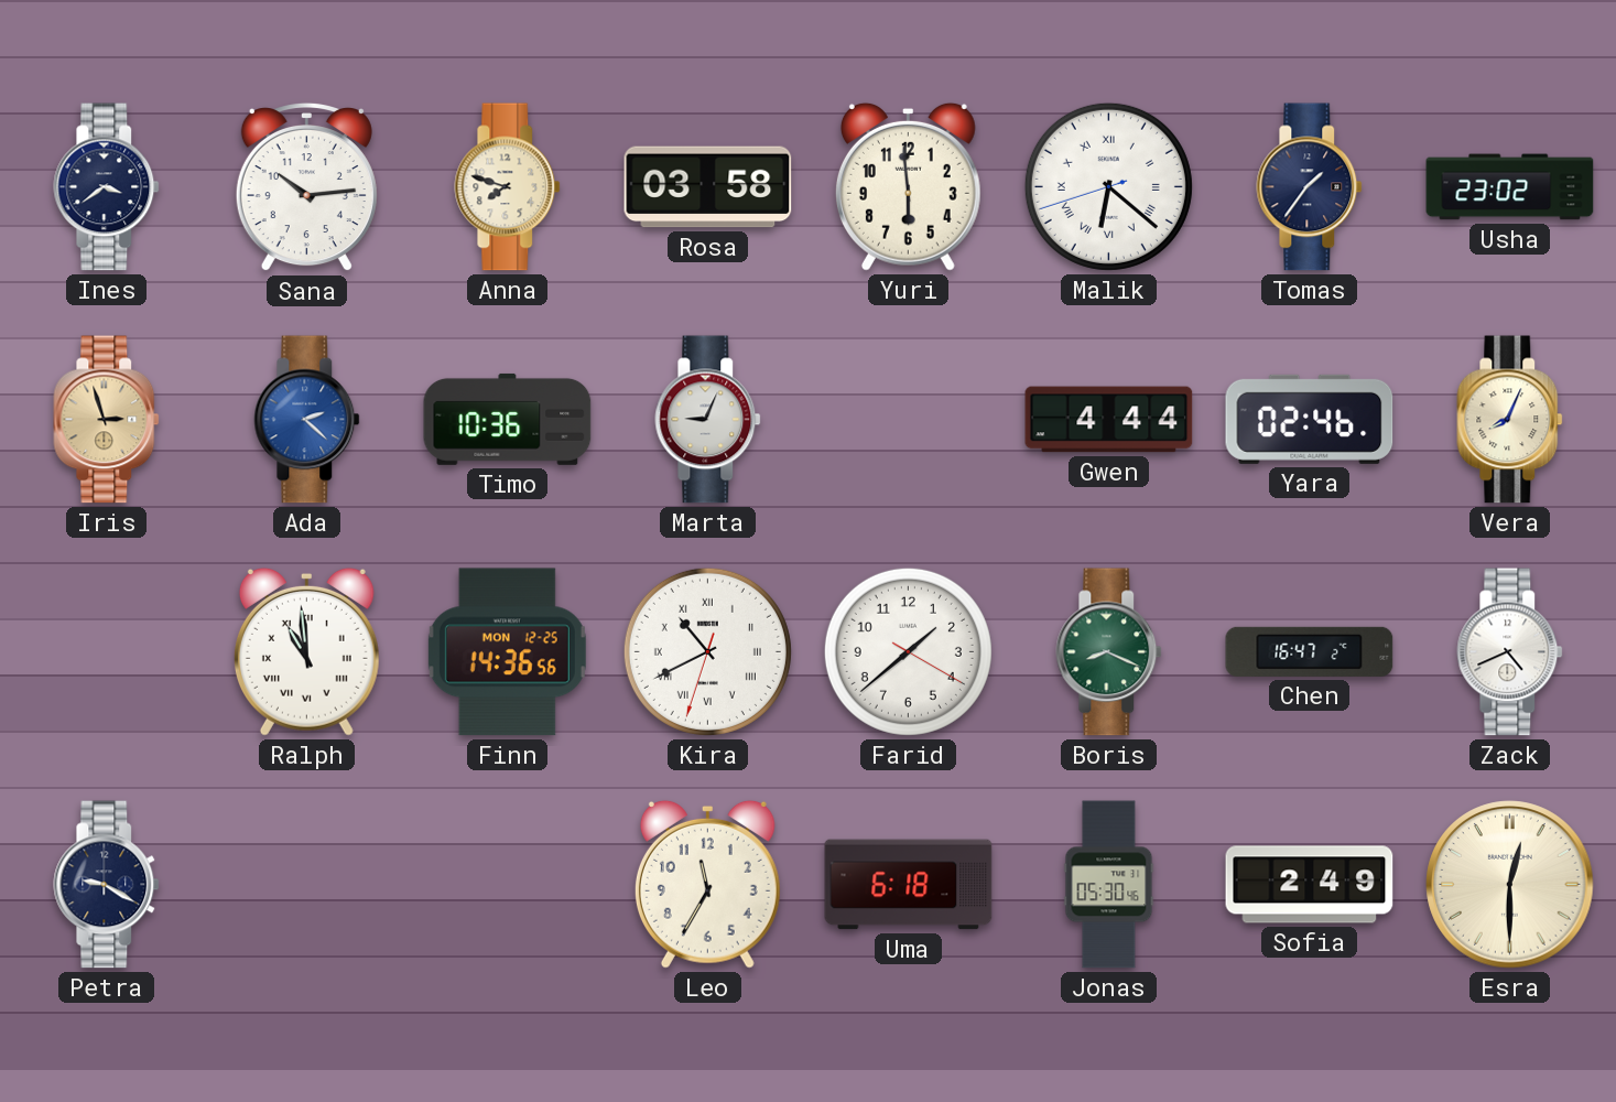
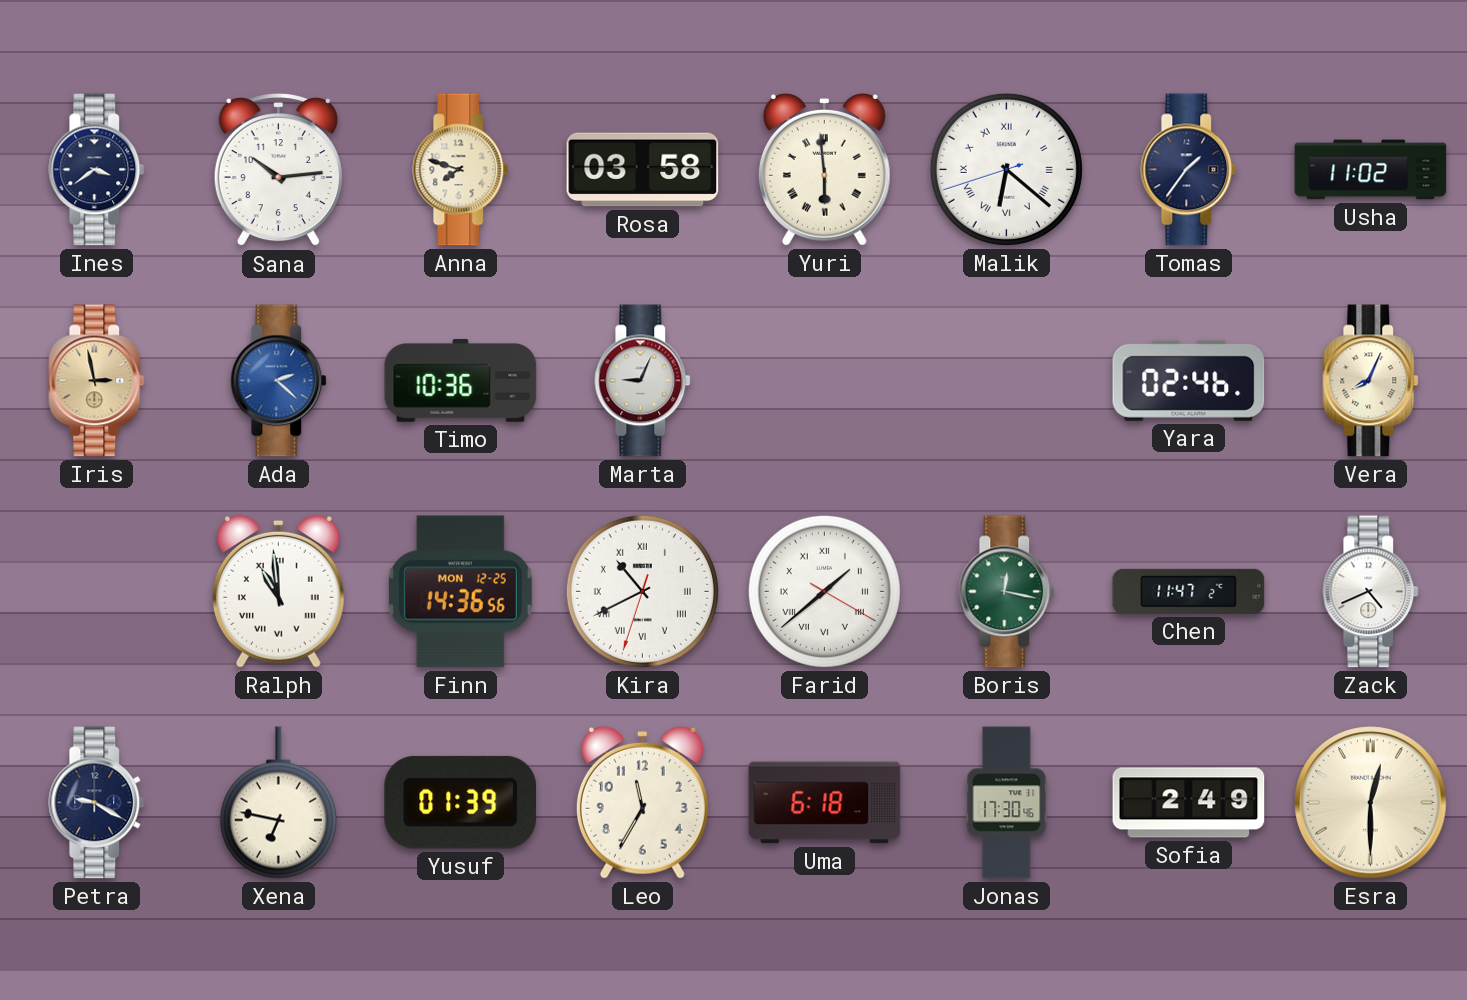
Yuri numerals: Arabic -> Roman (824, 169)
Usha: 23:02 -> 11:02 (1371, 170)
Iris: 2:57 -> 2:58 (97, 381)
Gwen: 4:44 -> none (1109, 420)
Farid numerals: Arabic -> Roman (824, 591)
Boris: 8:19 -> 12:17 (1007, 592)
Chen: 16:47 -> 11:47 (1189, 591)
Xena: none -> 6:47 (278, 803)
Yusuf: none -> 01:39 (461, 802)
Jonas: 05:30 -> 17:30 (1007, 803)
